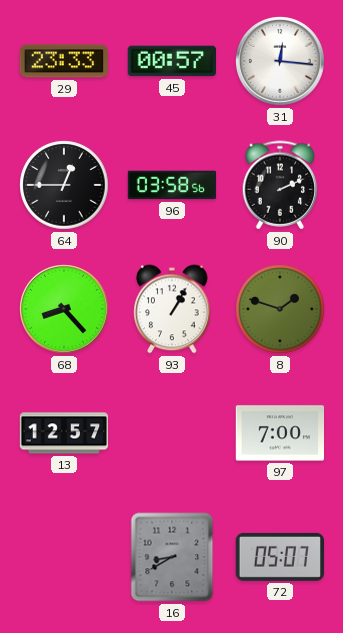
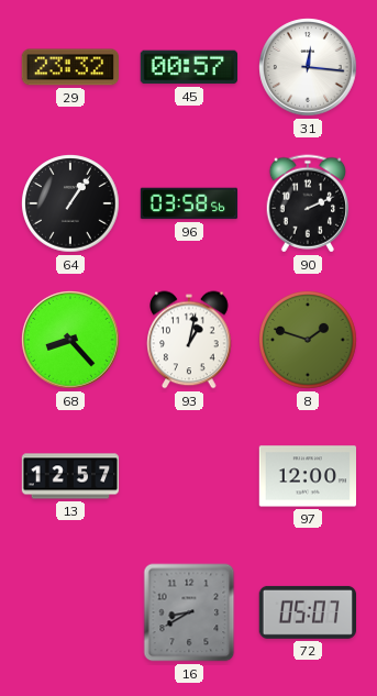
29: 23:33 -> 23:32 (69, 67)
64: 12:45 -> 1:06 (70, 203)
93: 1:05 -> 1:02 (189, 340)
97: 7:00 -> 12:00 (307, 476)
